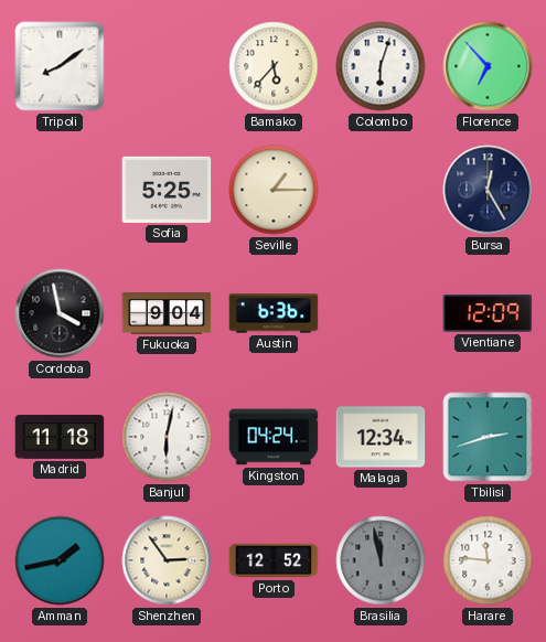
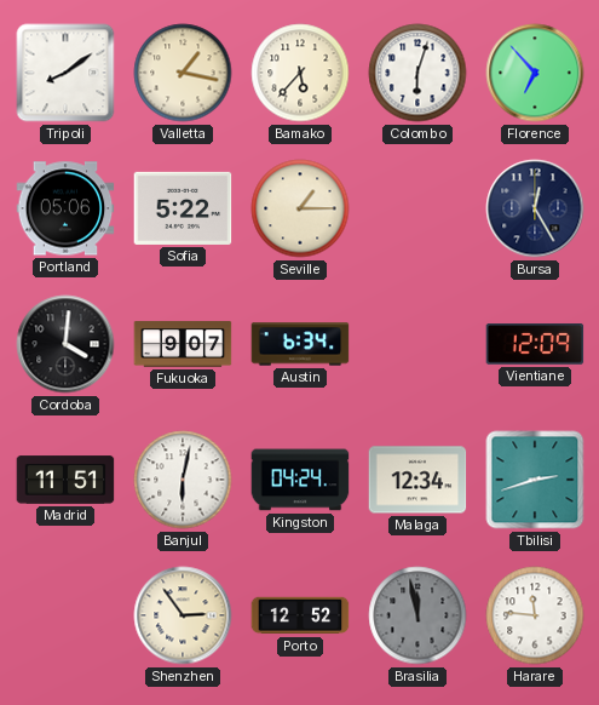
Valletta: none -> 1:17 (183, 73)
Portland: none -> 05:06 (65, 208)
Sofia: 5:25 -> 5:22 (183, 208)
Cordoba: 3:58 -> 4:01 (65, 344)
Fukuoka: 9:04 -> 9:07 (183, 344)
Austin: 6:36 -> 6:34 (300, 344)
Madrid: 11:18 -> 11:51 (65, 480)
Amman: 1:43 -> none (60, 560)
